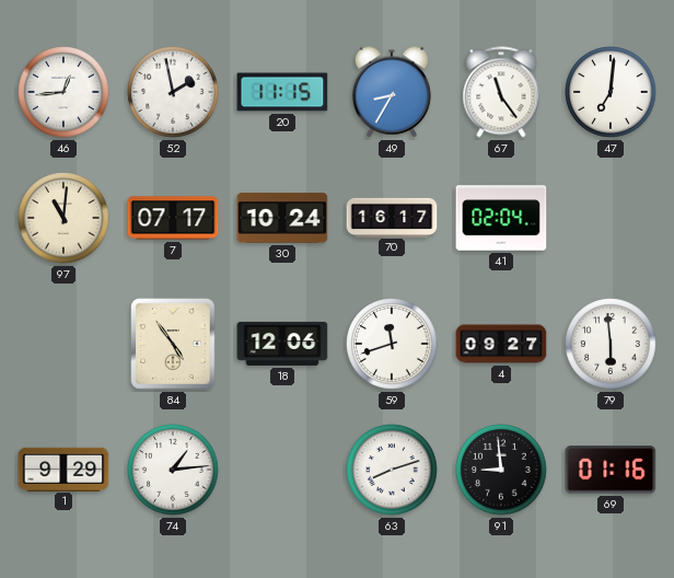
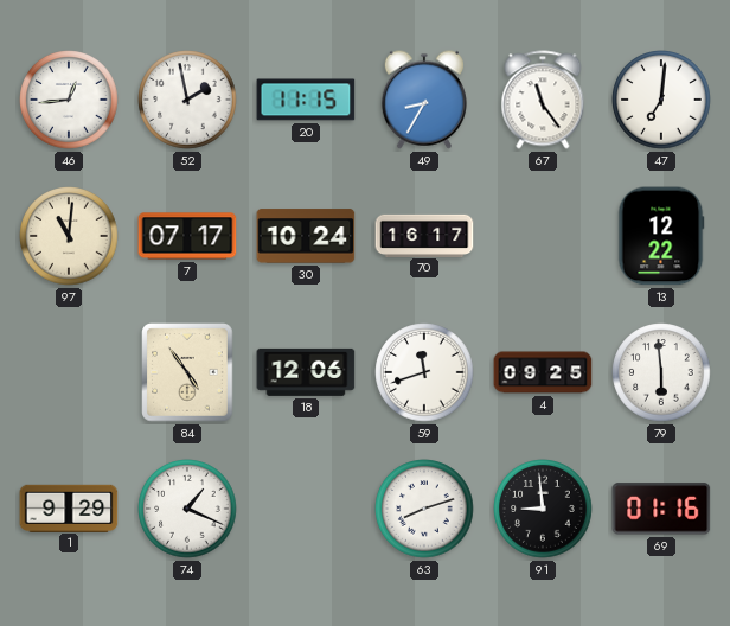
41: 02:04 -> none (501, 218)
13: none -> 12:22 (661, 236)
4: 09:27 -> 09:25 (543, 372)
74: 1:14 -> 1:19 (187, 509)
